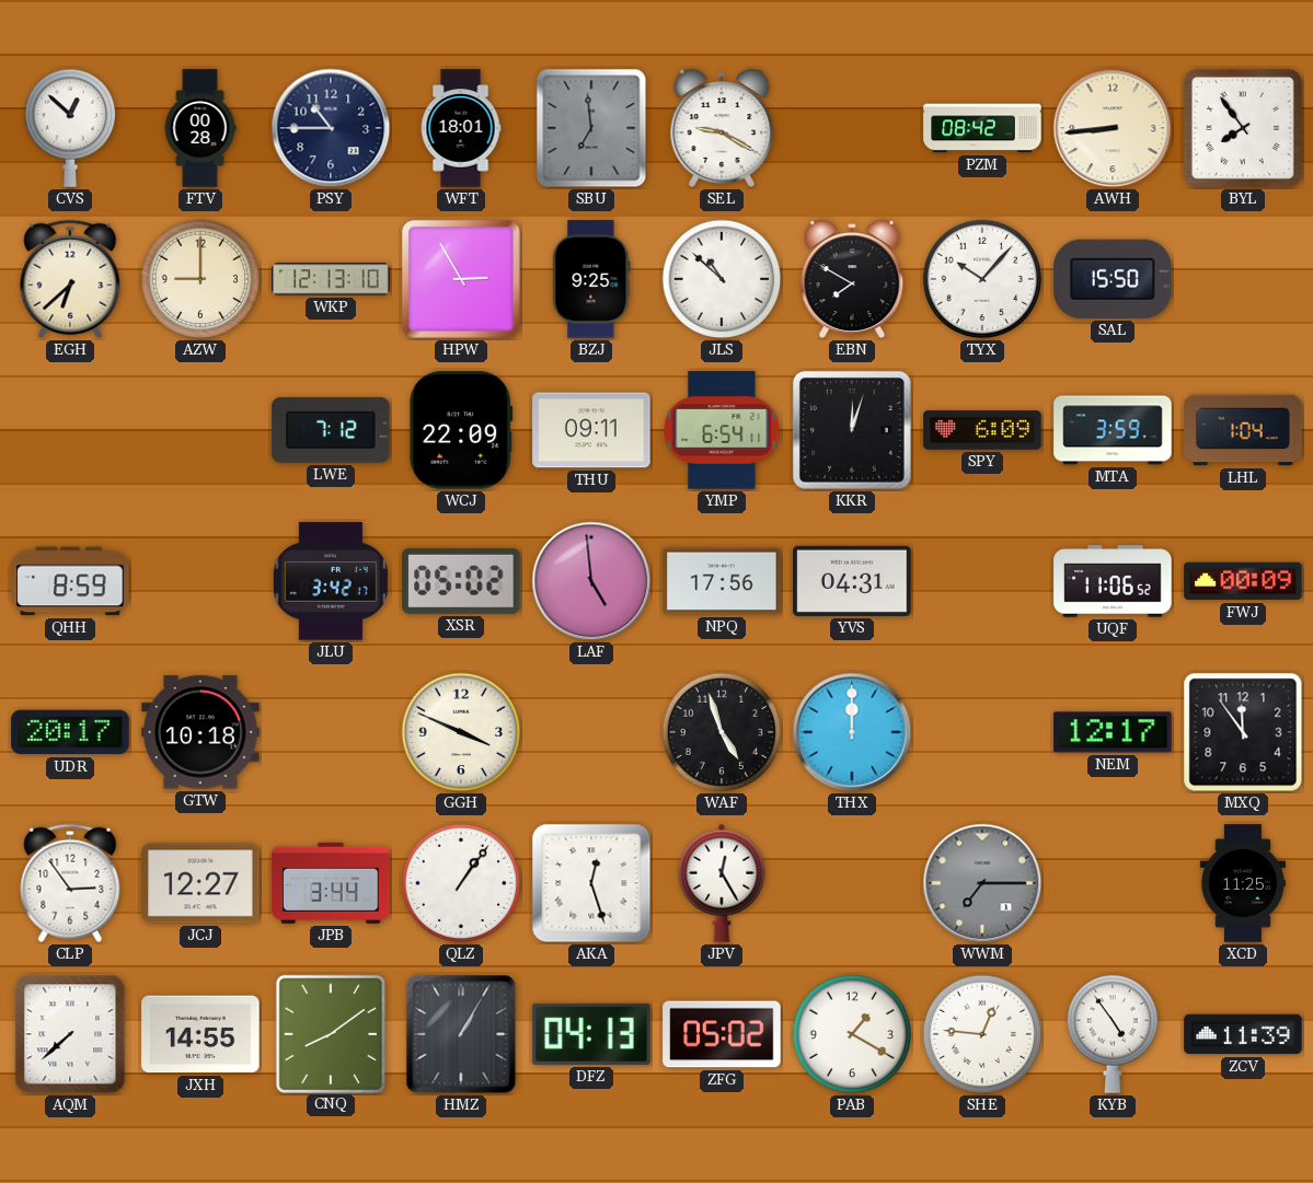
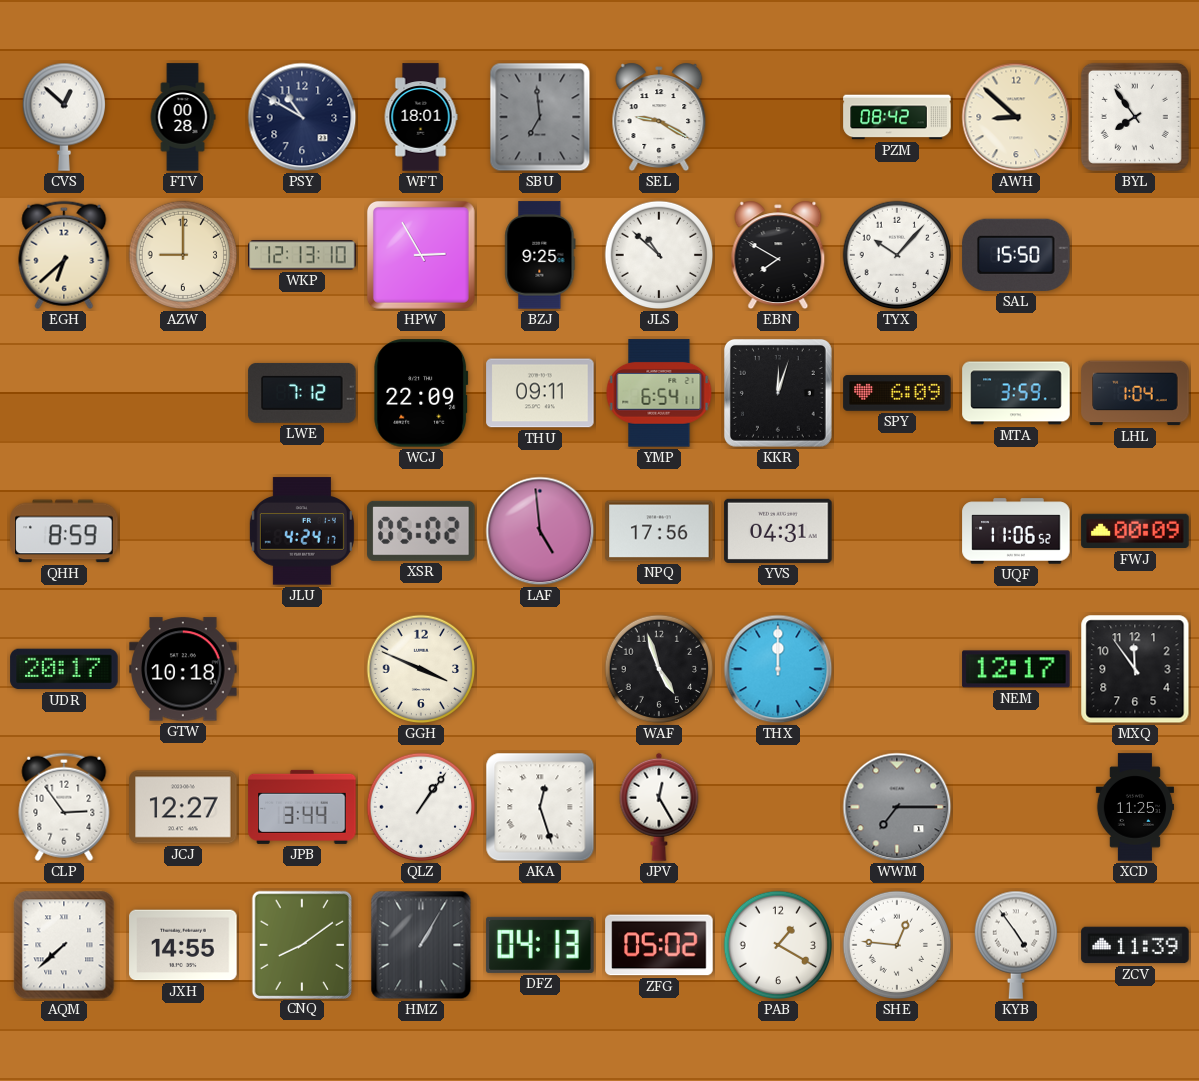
PSY: 10:45 -> 10:50 (302, 117)
AWH: 8:44 -> 8:52 (1016, 117)
JLU: 3:42 -> 4:24 (302, 531)
